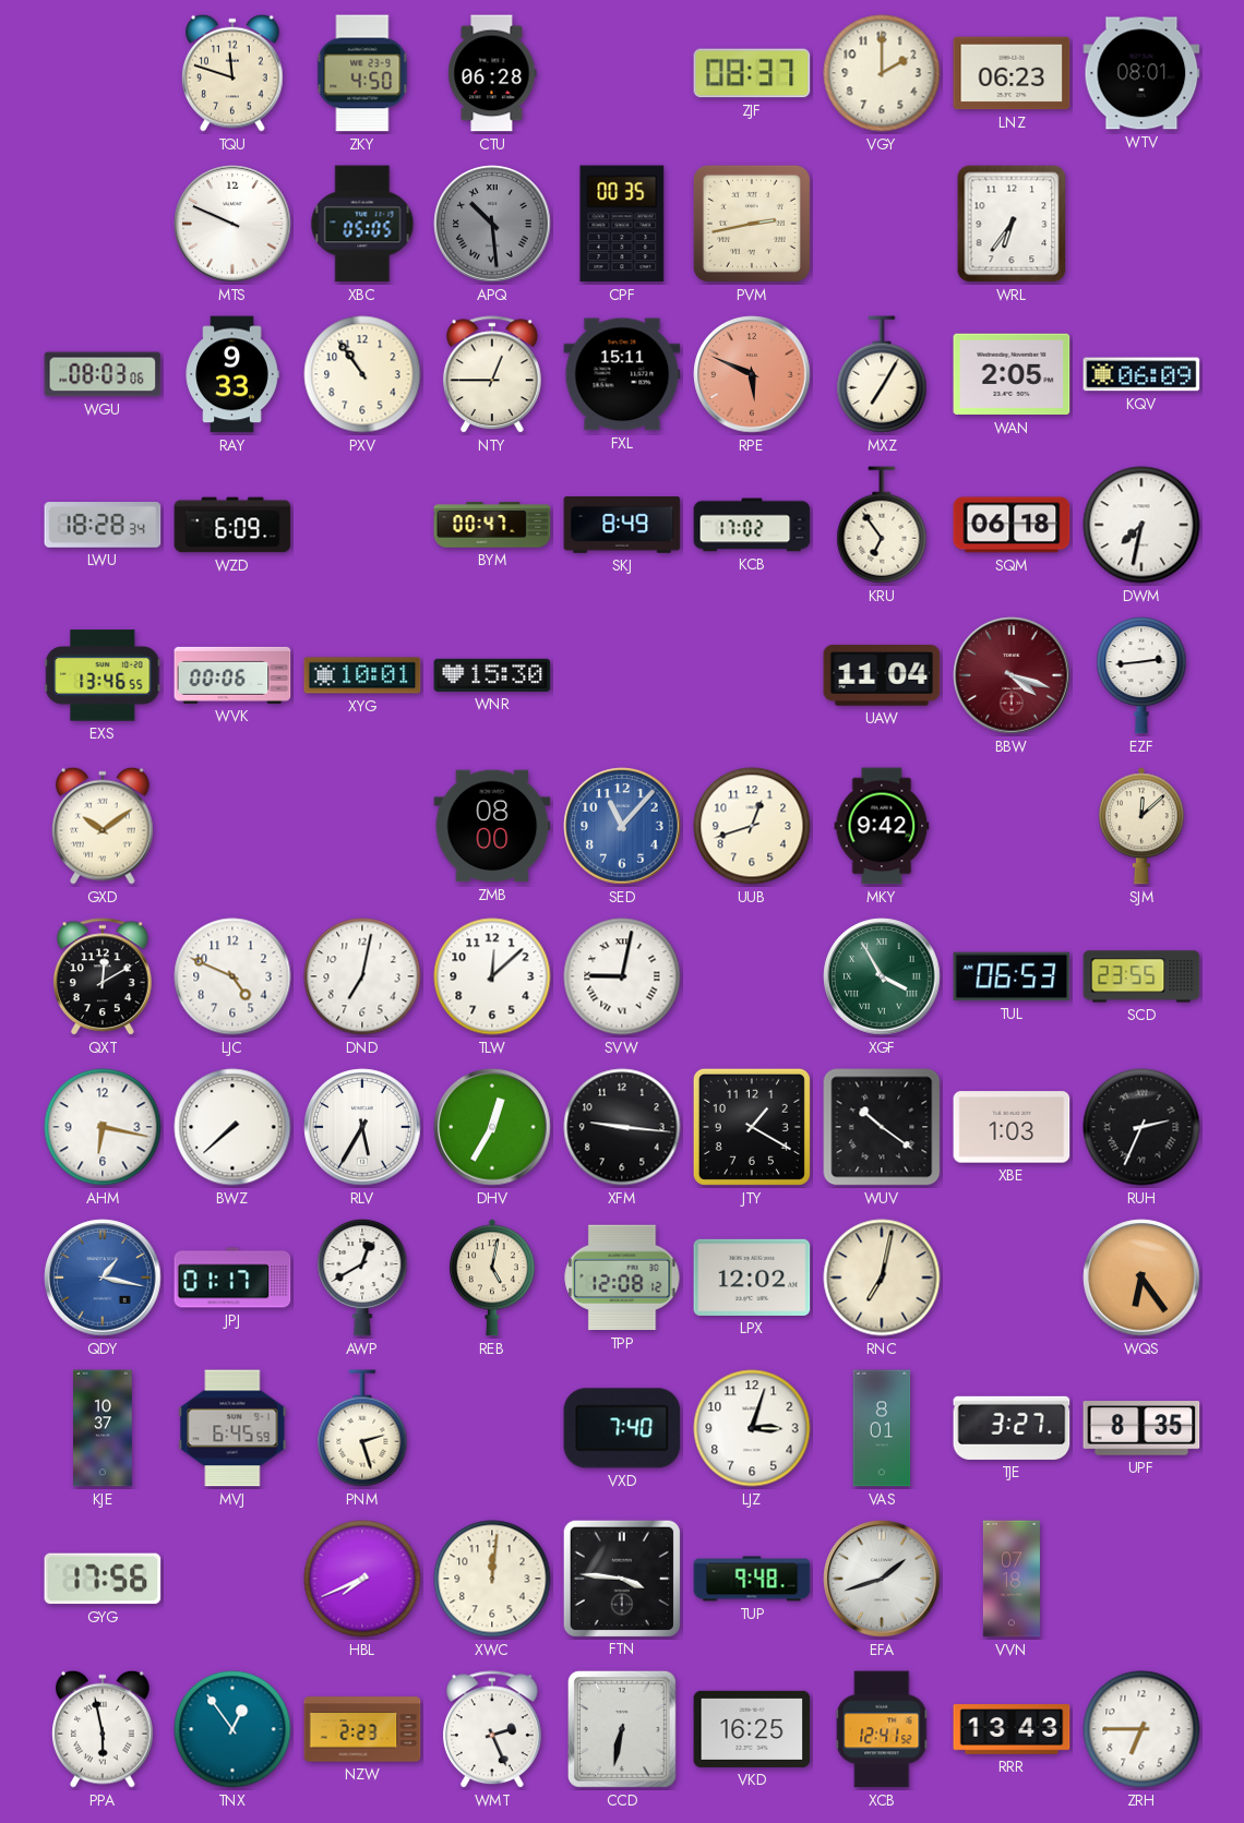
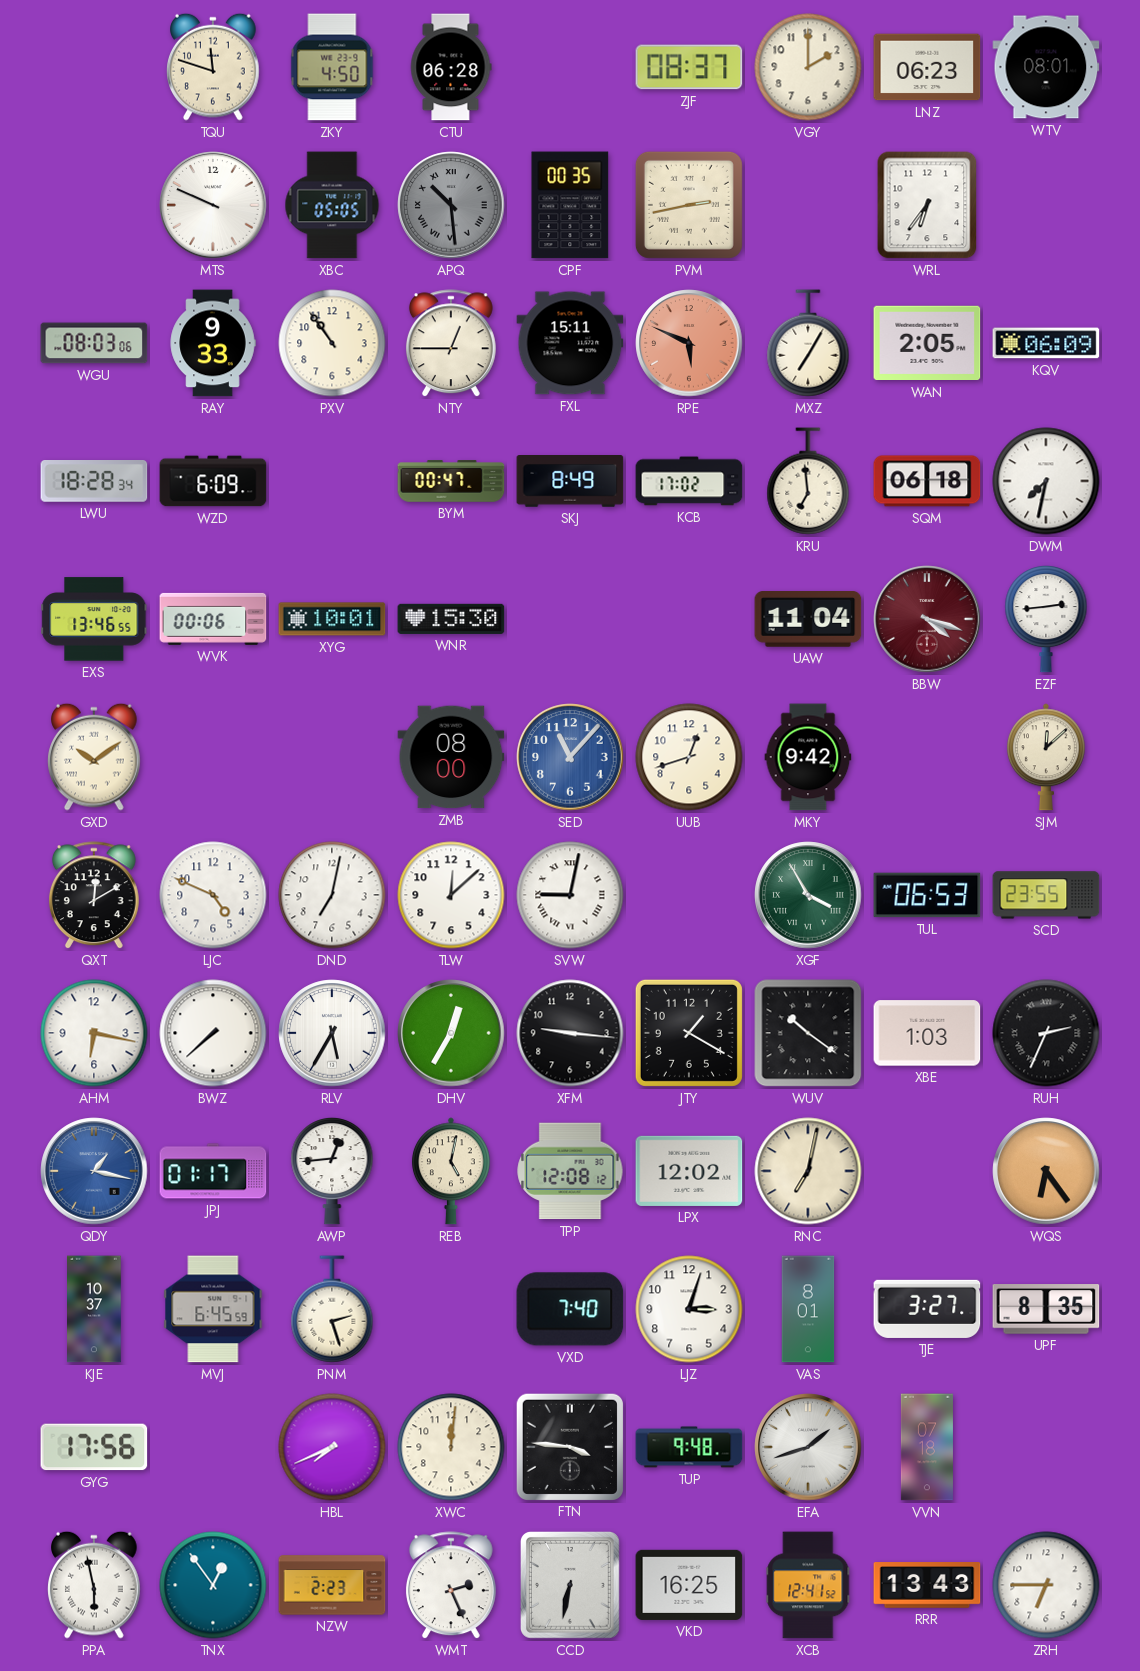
KRU: 6:54 -> 6:59 (808, 481)
AWP: 12:40 -> 12:44 (332, 1171)
